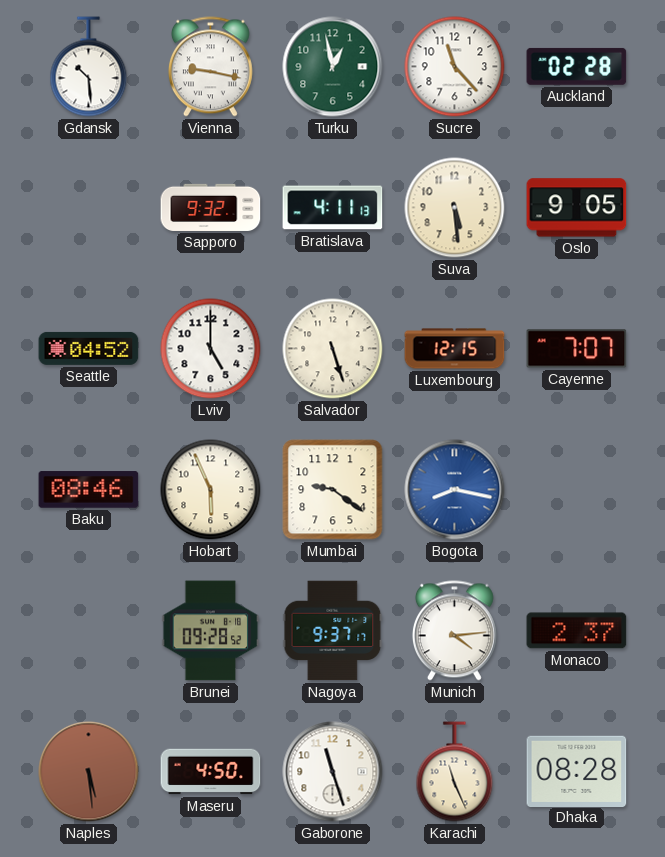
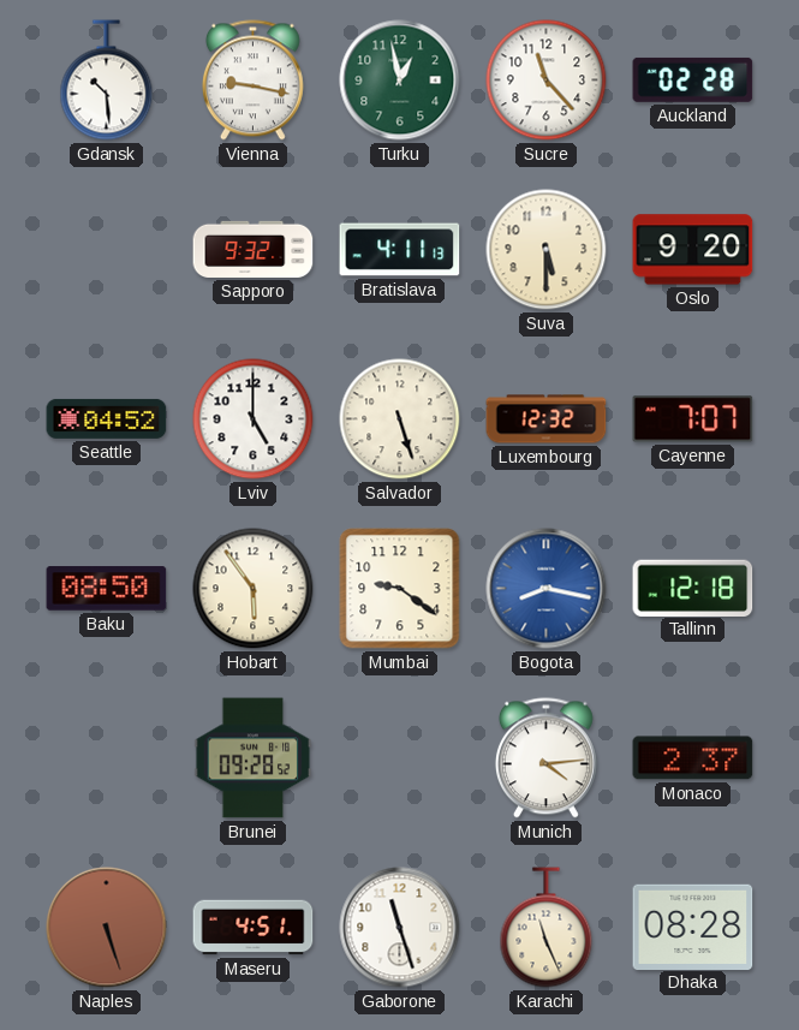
Suva: 5:29 -> 5:30 (547, 250)
Oslo: 9:05 -> 9:20 (693, 250)
Luxembourg: 12:15 -> 12:32 (547, 419)
Baku: 08:46 -> 08:50 (107, 589)
Hobart: 5:56 -> 5:54 (254, 589)
Tallinn: none -> 12:18 (693, 588)
Nagoya: 9:37 -> none (333, 631)
Naples: 5:29 -> 5:27 (107, 928)
Maseru: 4:50 -> 4:51 (254, 928)
